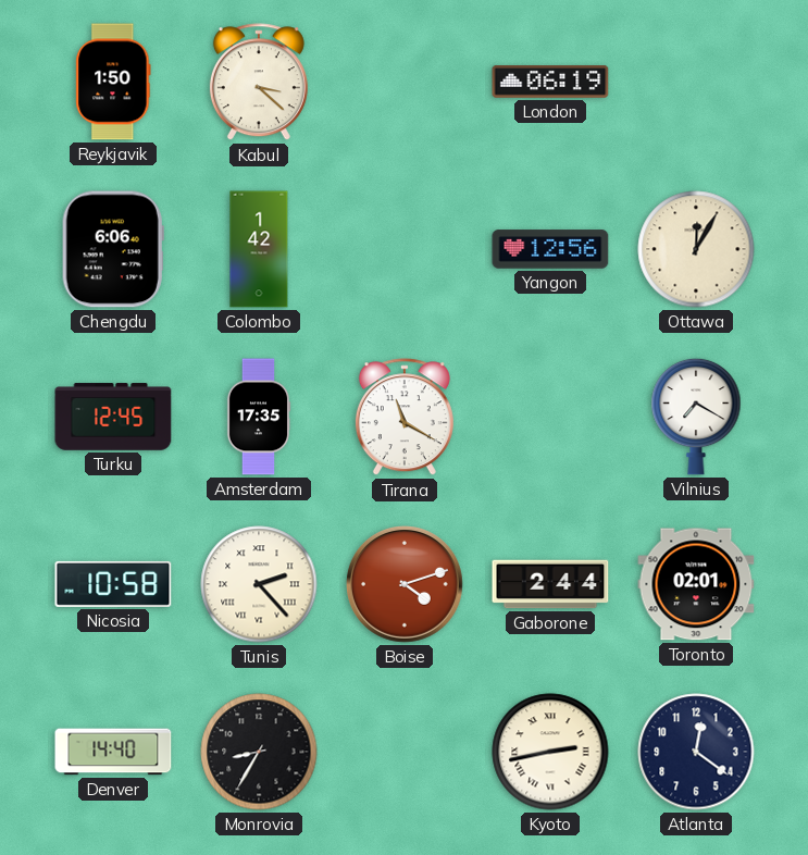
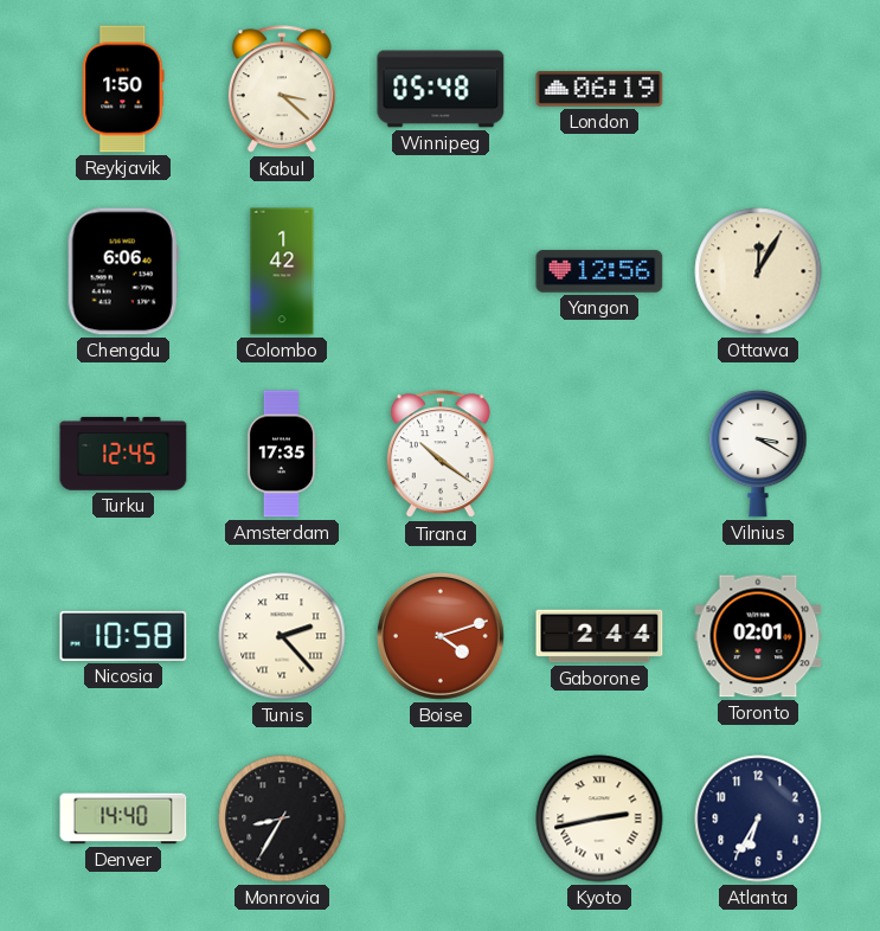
Winnipeg: none -> 05:48 (441, 89)
Tirana: 11:20 -> 10:21 (441, 455)
Vilnius: 7:20 -> 3:20 (758, 454)
Atlanta: 12:21 -> 6:35 (758, 818)
